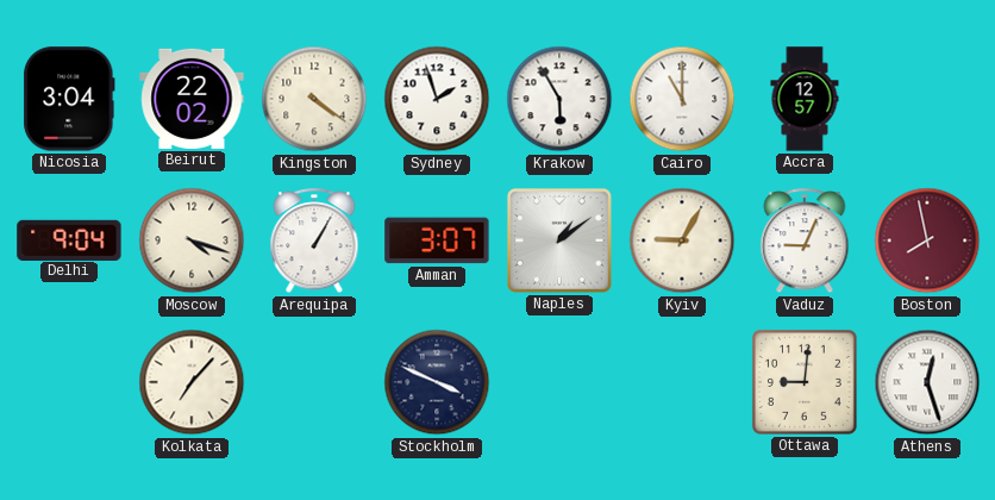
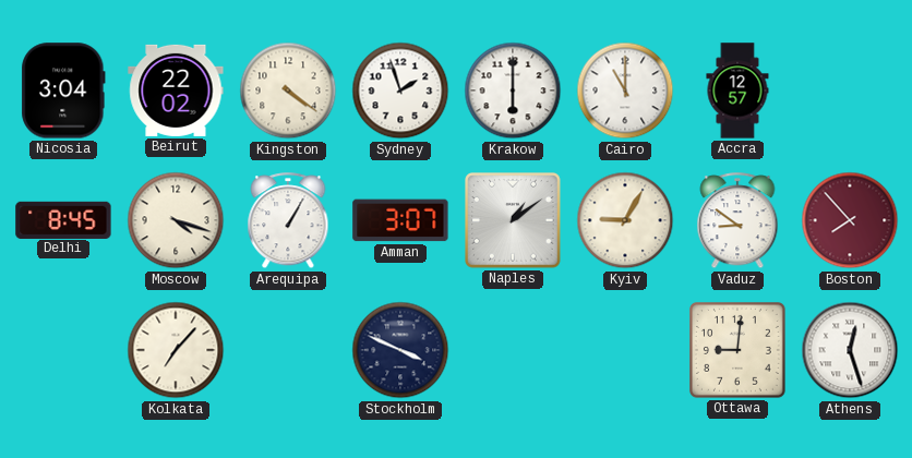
Krakow: 5:55 -> 6:00 (513, 91)
Delhi: 9:04 -> 8:45 (63, 219)
Vaduz: 9:04 -> 8:51 (737, 221)
Boston: 7:58 -> 7:53 (850, 220)
